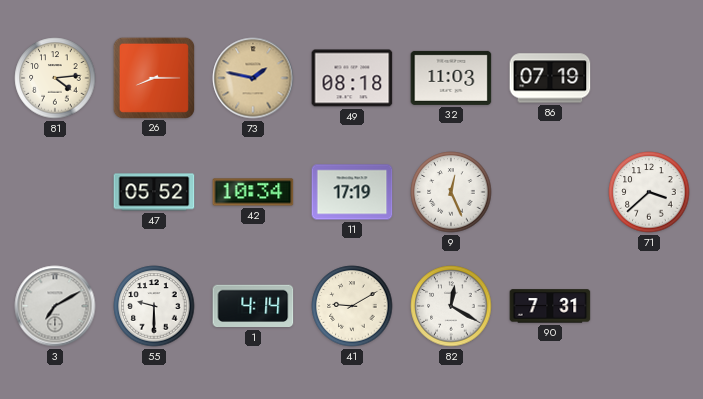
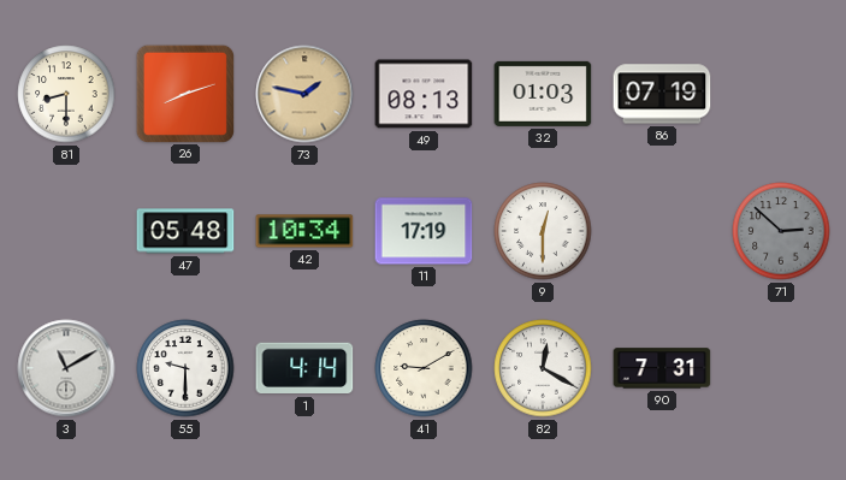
81: 4:14 -> 8:30 (66, 94)
26: 8:15 -> 8:12 (184, 93)
49: 08:18 -> 08:13 (424, 94)
32: 11:03 -> 01:03 (543, 94)
47: 05:52 -> 05:48 (185, 231)
9: 12:26 -> 12:30 (543, 231)
71: 3:38 -> 2:52 (781, 231)
71 dial: white -> grey (781, 231)
3: 7:10 -> 11:10 (66, 368)
